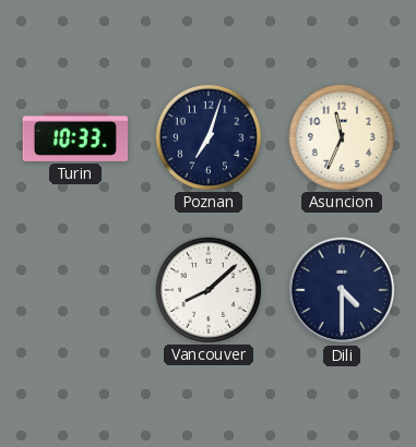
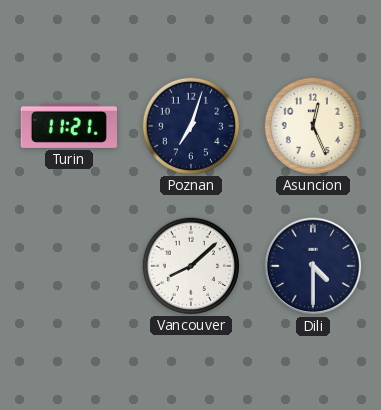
Turin: 10:33 -> 11:21 (68, 126)
Asuncion: 11:34 -> 12:26 (312, 125)
